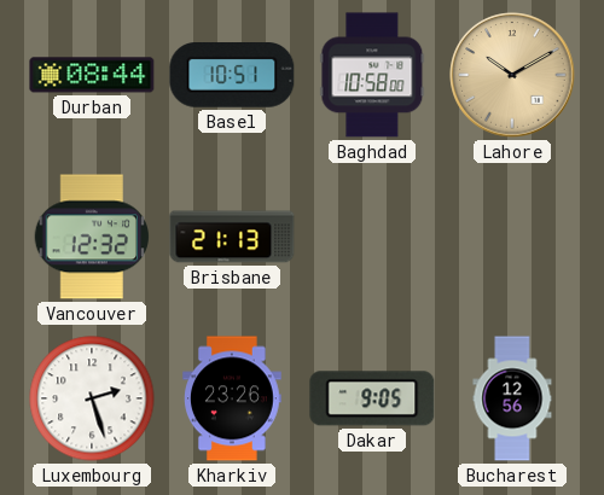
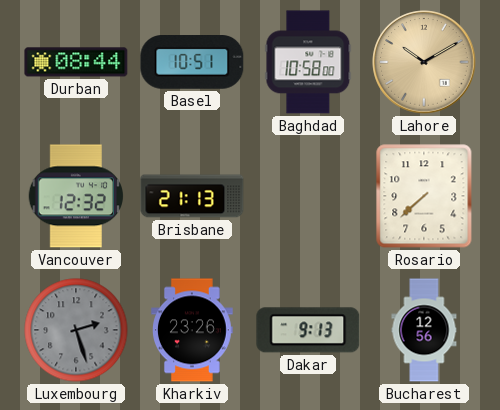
Rosario: none -> 7:38 (424, 196)
Luxembourg dial: white -> grey (76, 330)
Dakar: 9:05 -> 9:13 (308, 330)
